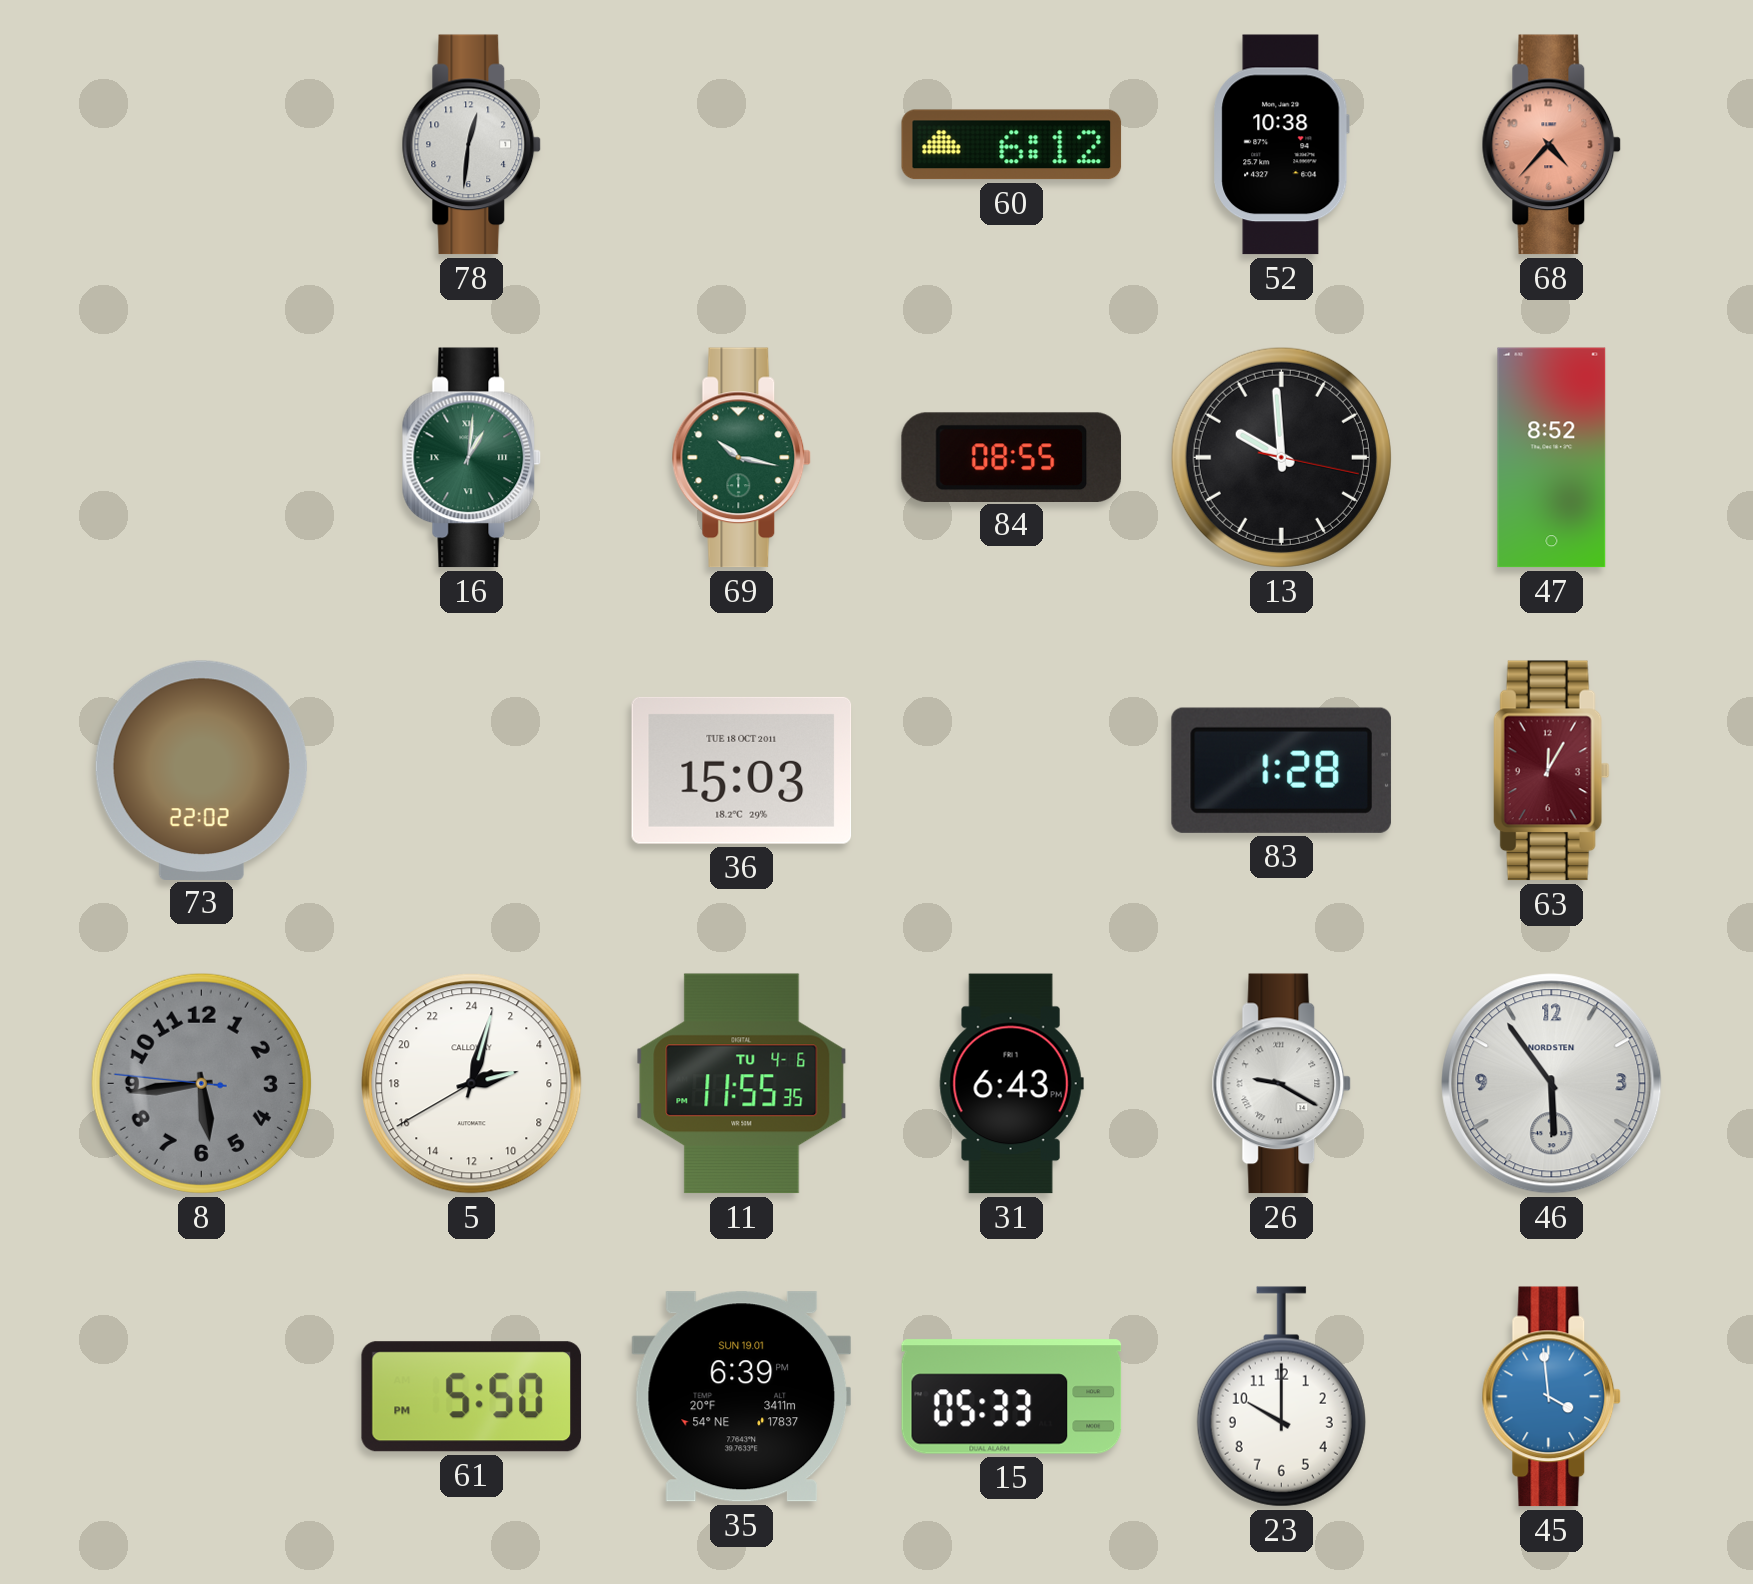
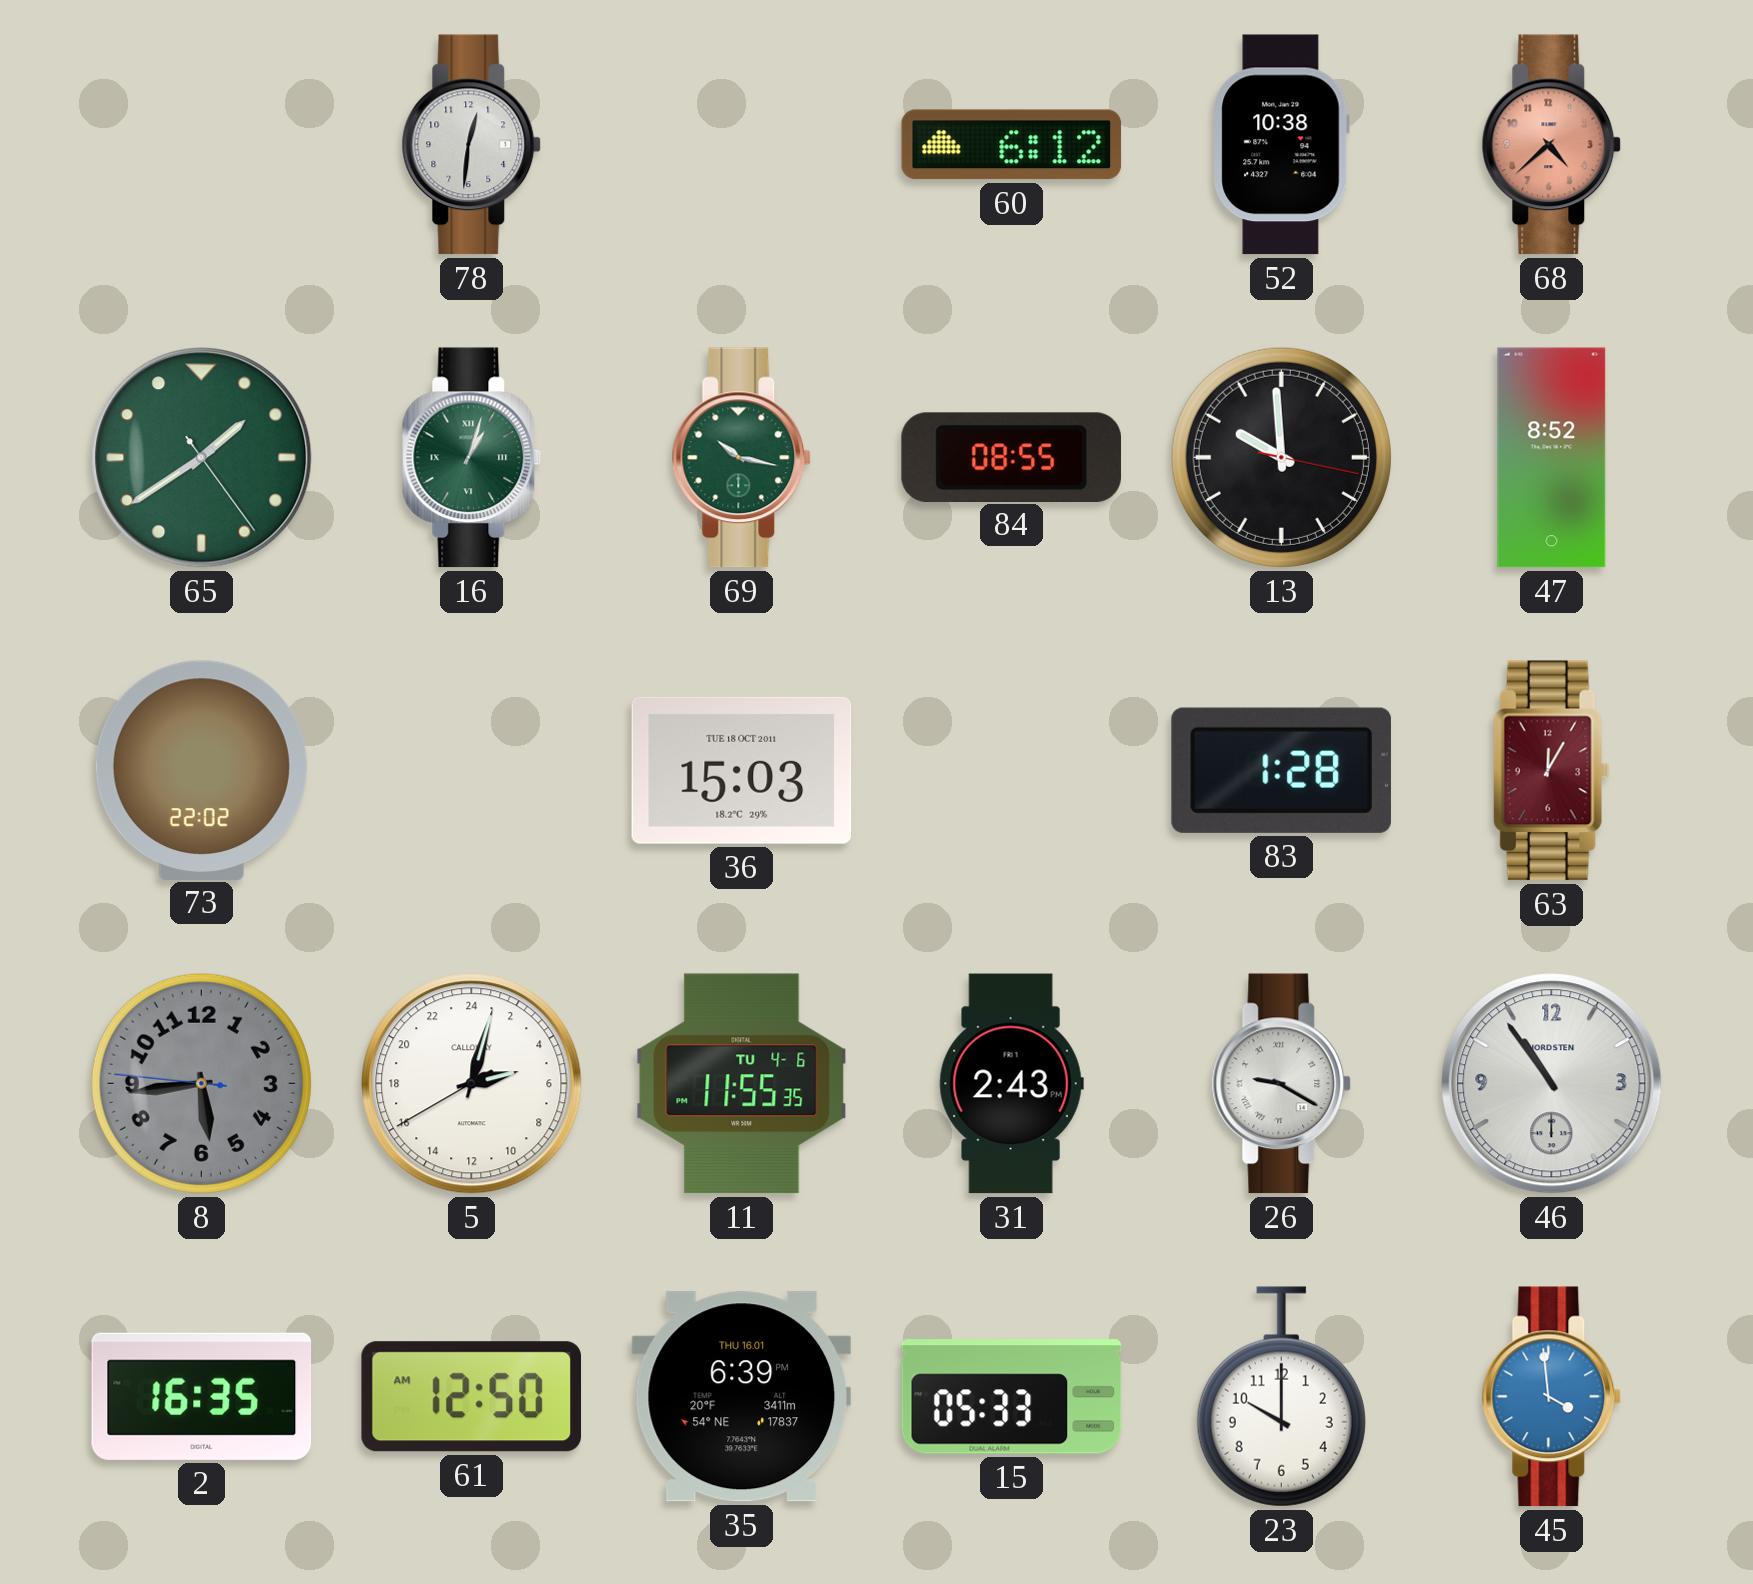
68: 4:37 -> 4:38 (1552, 145)
65: none -> 1:39 (202, 458)
16: 1:01 -> 1:03 (472, 458)
31: 6:43 -> 2:43 (1011, 1084)
46: 5:54 -> 10:54 (1552, 1084)
2: none -> 16:35 (202, 1396)
61: 5:50 -> 12:50 (471, 1397)
35 date: SUN 19.01 -> THU 16.01 (741, 1397)
